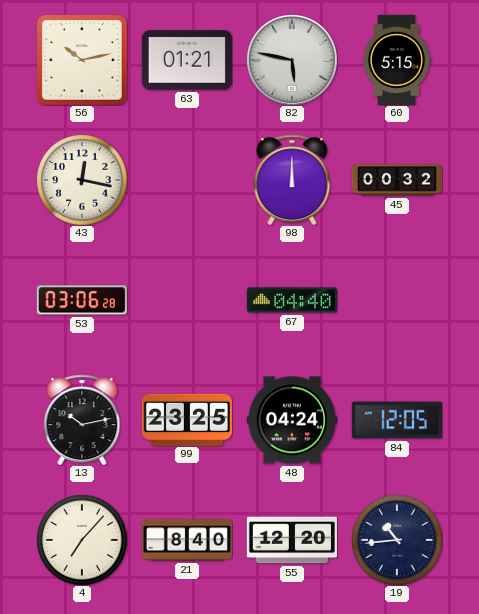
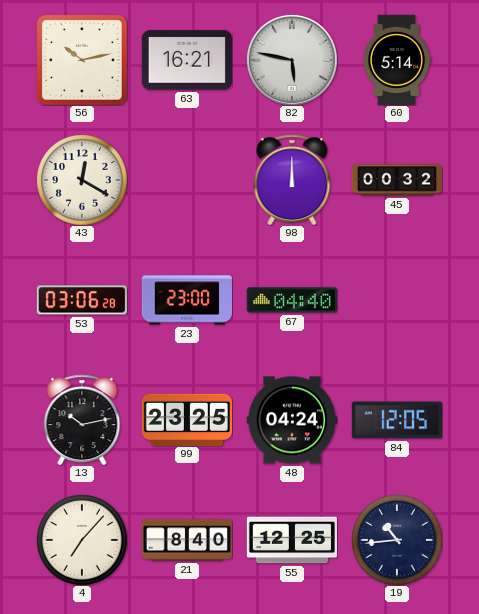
63: 01:21 -> 16:21 (187, 60)
60: 5:15 -> 5:14 (396, 60)
43: 12:17 -> 12:20 (82, 180)
23: none -> 23:00 (187, 300)
55: 12:20 -> 12:25 (292, 540)
